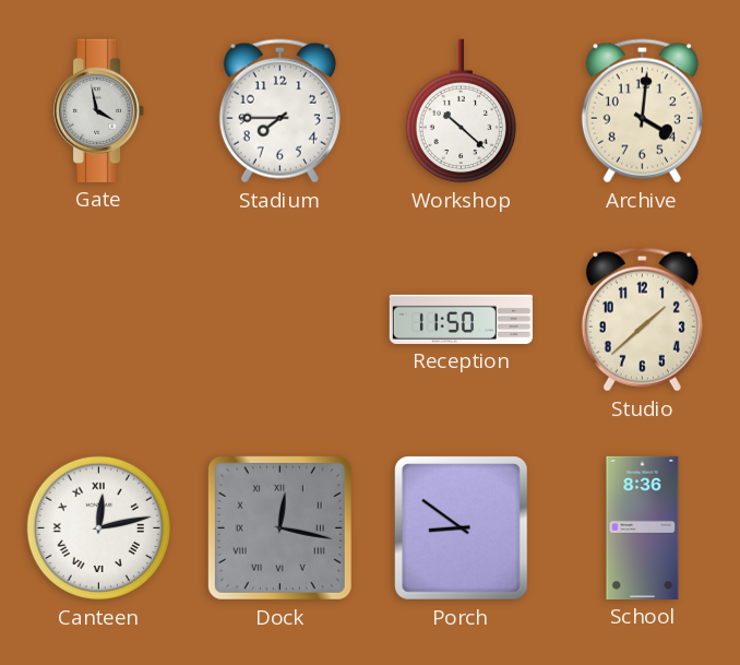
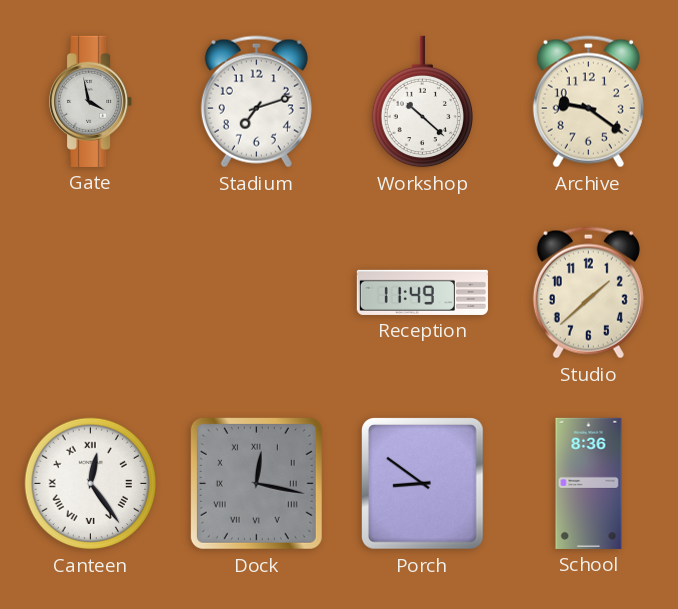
Stadium: 7:45 -> 7:12 (256, 102)
Archive: 4:01 -> 9:21 (588, 102)
Reception: 11:50 -> 11:49 (422, 292)
Canteen: 12:13 -> 12:24 (91, 484)
